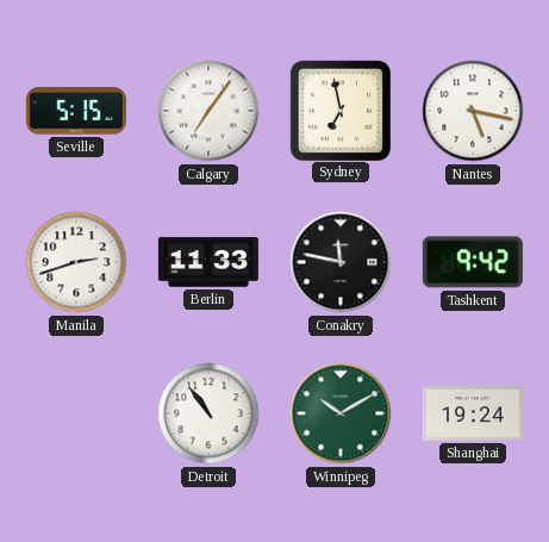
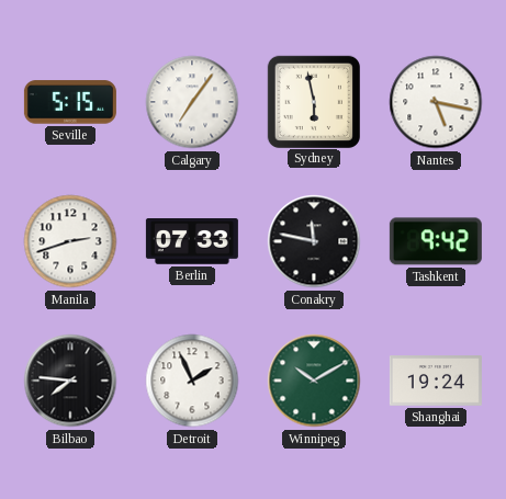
Sydney: 6:58 -> 5:58 (313, 101)
Berlin: 11:33 -> 07:33 (192, 242)
Bilbao: none -> 7:46 (70, 381)
Detroit: 10:54 -> 1:56 (192, 381)
